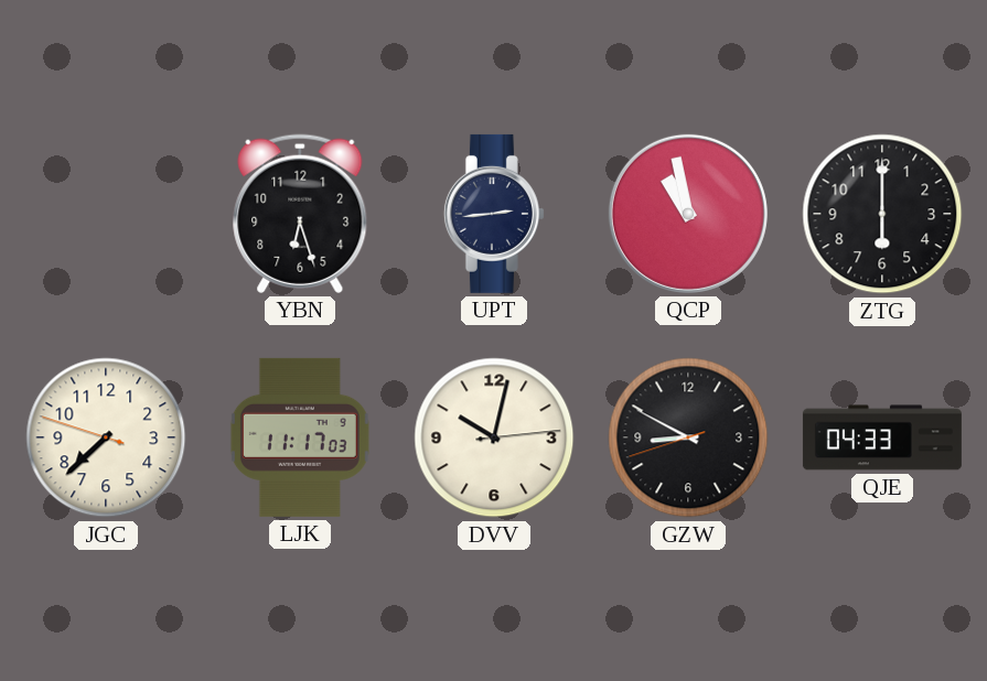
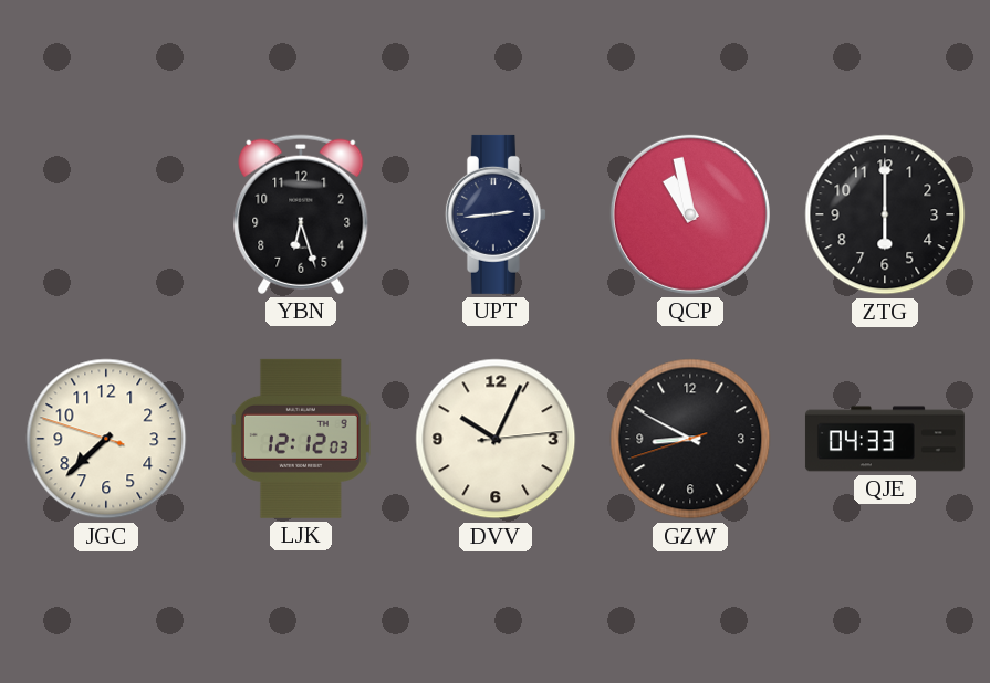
LJK: 11:17 -> 12:12 (301, 439)
DVV: 10:02 -> 10:04 (496, 439)
